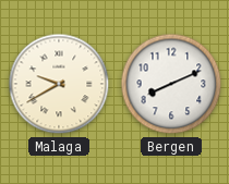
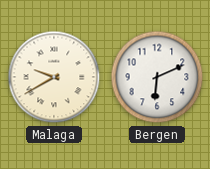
Bergen: 8:11 -> 6:11 (157, 77)
